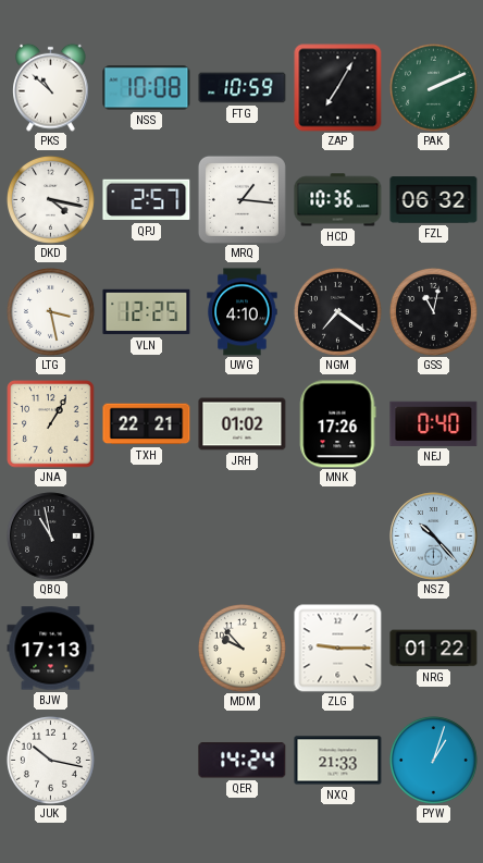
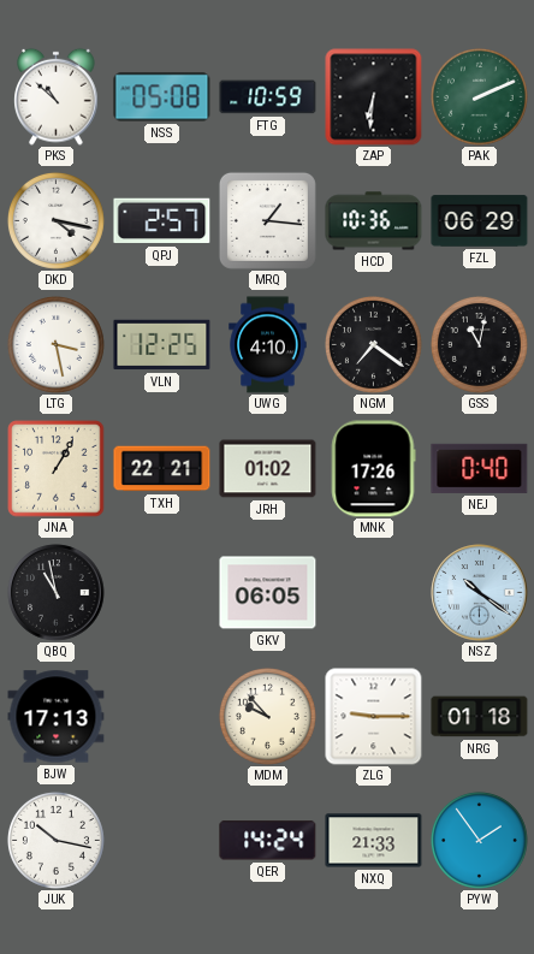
NSS: 10:08 -> 05:08 (162, 97)
ZAP: 7:05 -> 6:31 (374, 97)
FZL: 06:32 -> 06:29 (480, 221)
GKV: none -> 06:05 (268, 593)
NSZ: 10:23 -> 10:21 (480, 593)
NRG: 01:22 -> 01:18 (480, 717)
PYW: 1:03 -> 1:54 (479, 840)
